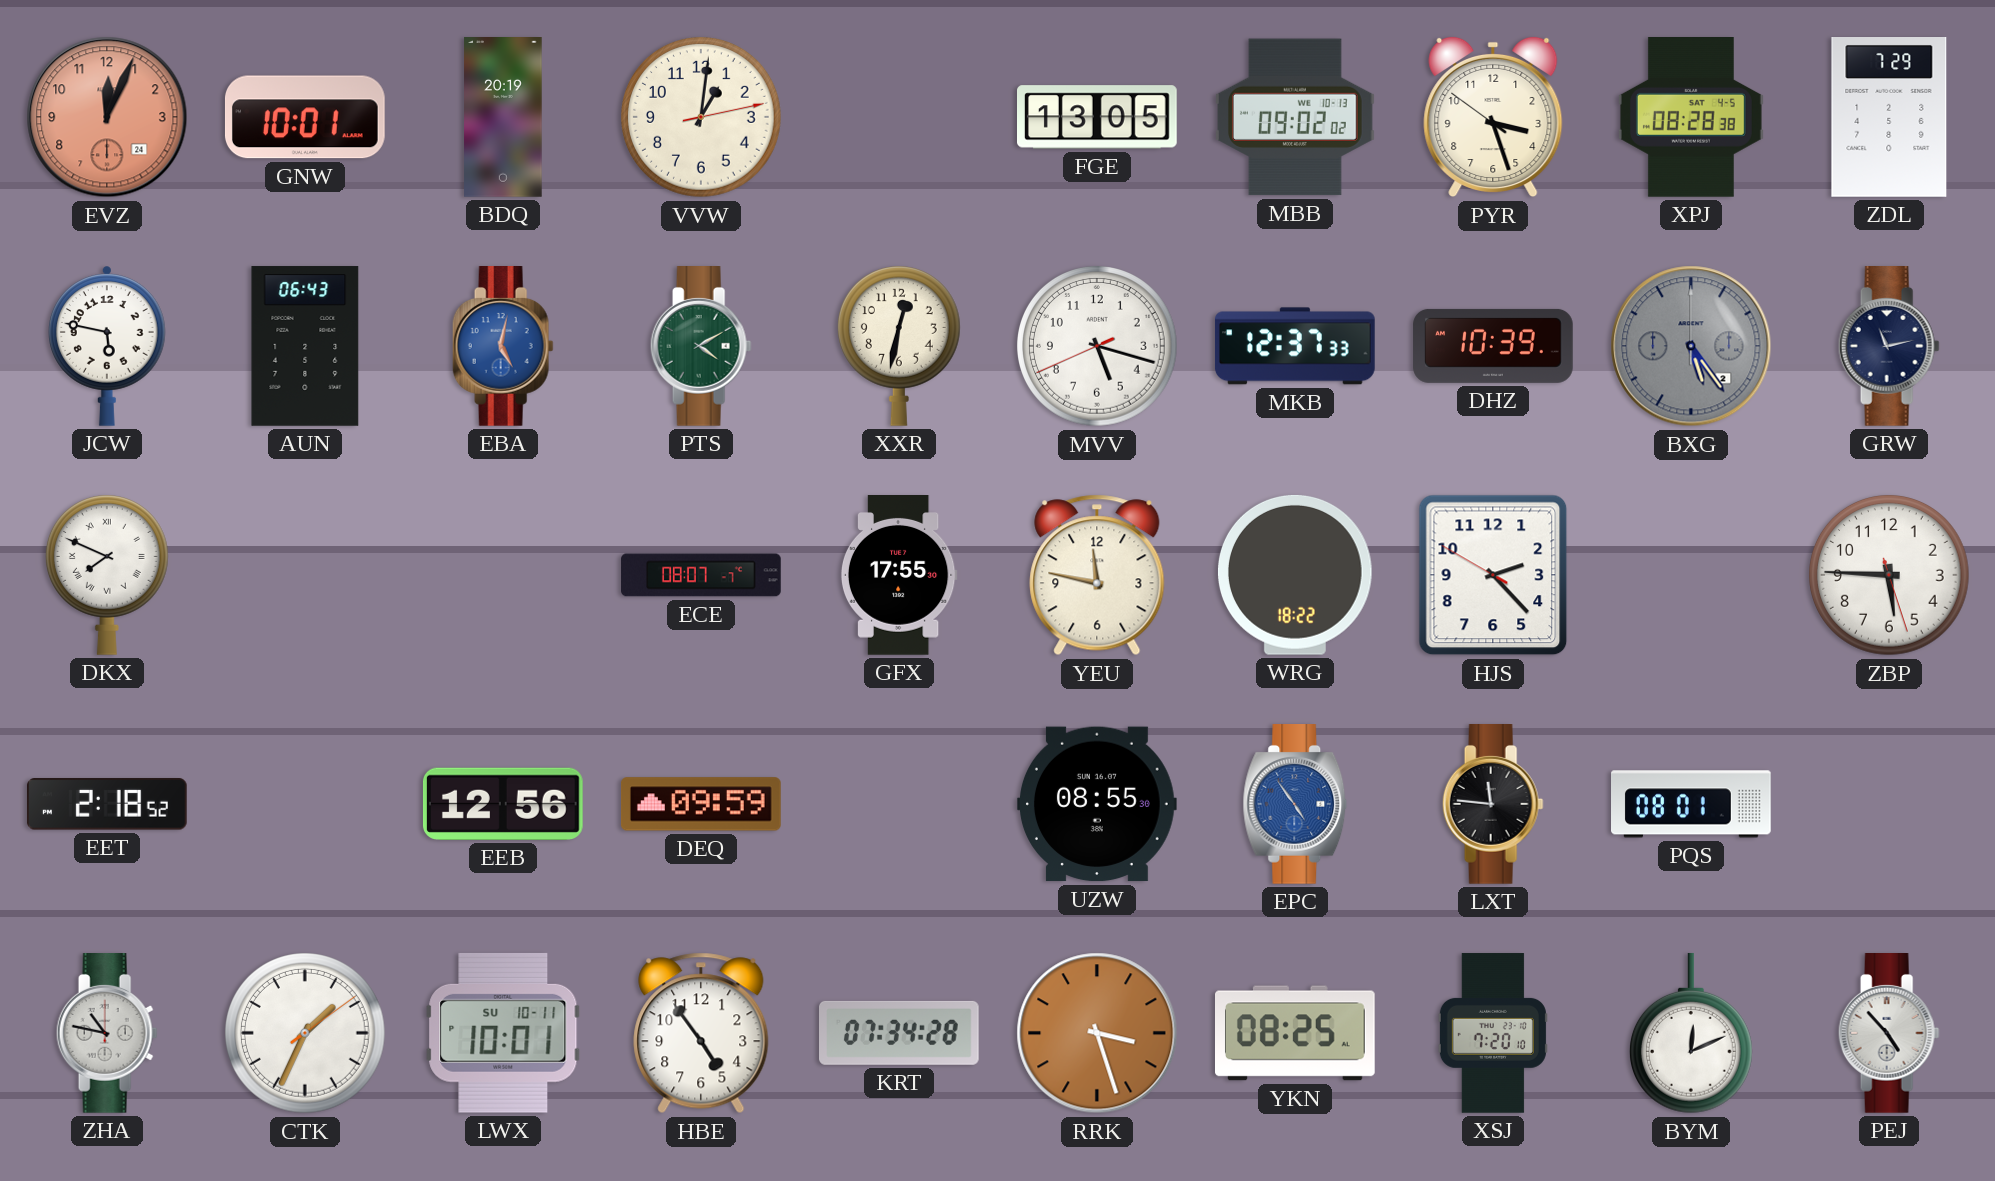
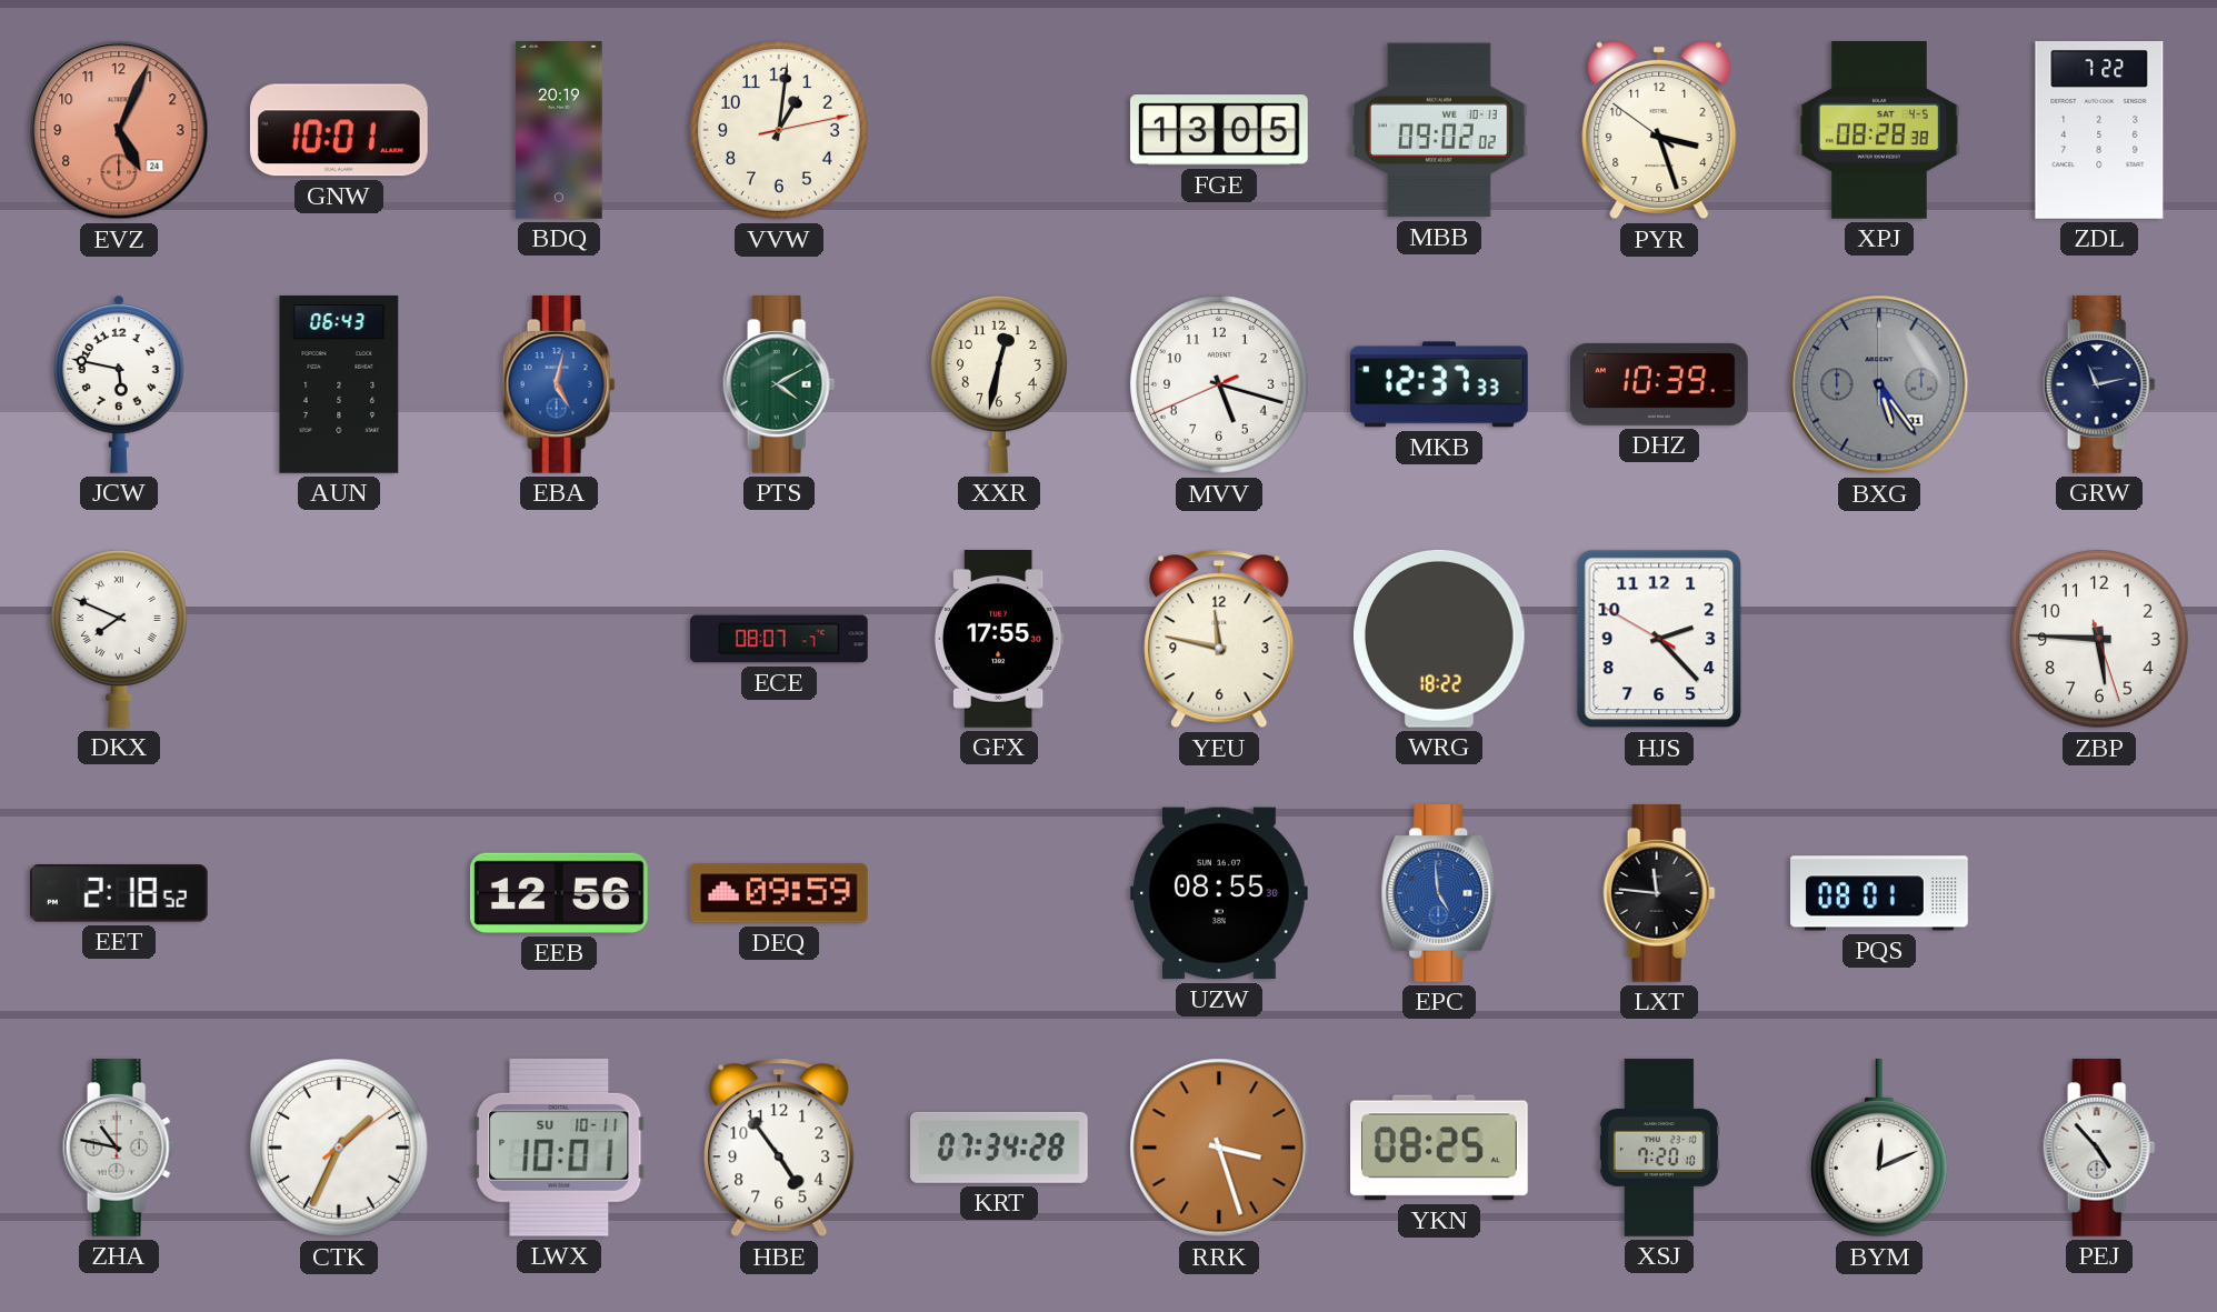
EVZ: 12:04 -> 5:04 (119, 130)
ZDL: 7:29 -> 7:22 (2099, 131)
BXG date: 2 -> 31 (1879, 384)
EPC: 4:54 -> 4:59 (1439, 894)
